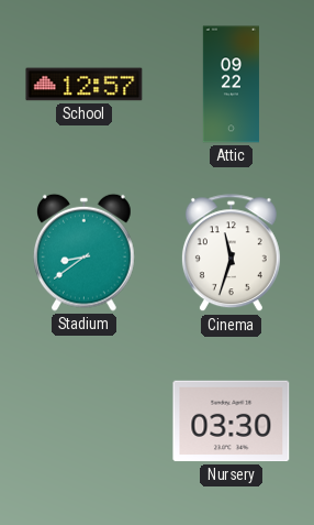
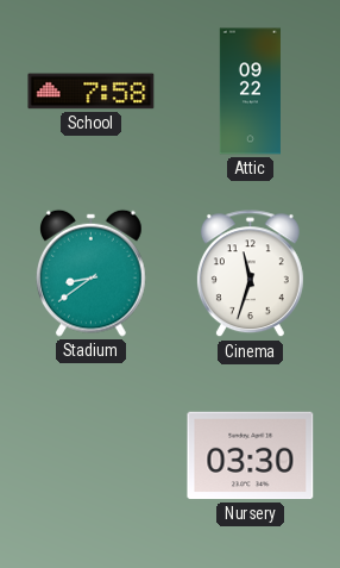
School: 12:57 -> 7:58 (92, 92)
